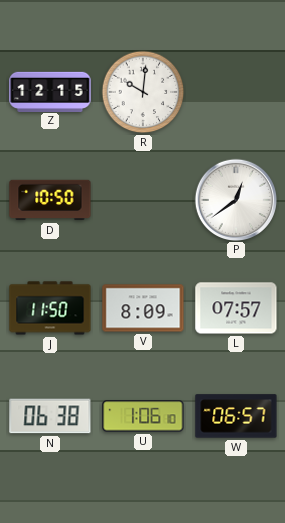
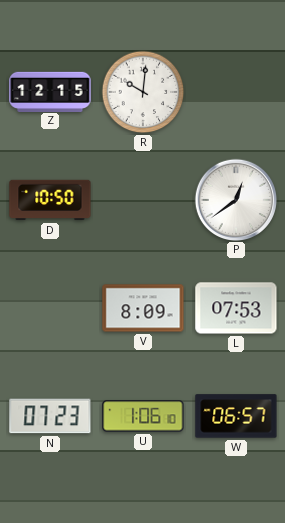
J: 11:50 -> none (50, 308)
L: 07:57 -> 07:53 (236, 308)
N: 06:38 -> 07:23 (50, 416)
